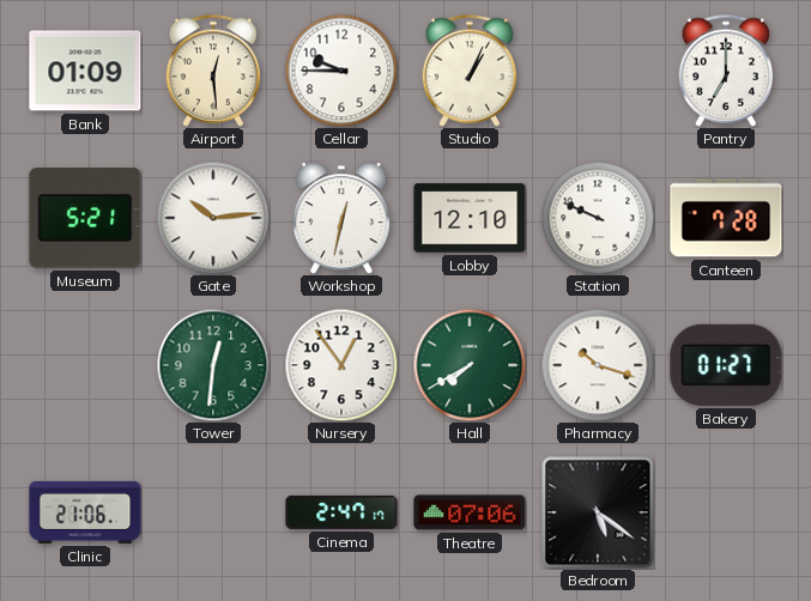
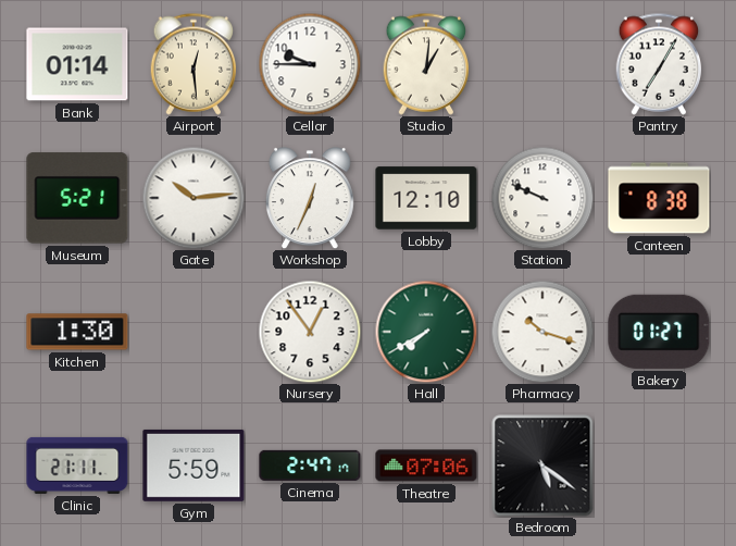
Bank: 01:09 -> 01:14 (77, 64)
Studio: 1:04 -> 1:01 (426, 64)
Pantry: 7:00 -> 7:05 (659, 64)
Workshop: 12:32 -> 12:34 (310, 198)
Canteen: 7:28 -> 8:38 (659, 198)
Kitchen: none -> 1:30 (77, 332)
Tower: 12:31 -> none (213, 365)
Clinic: 21:06 -> 21:11 (77, 466)
Gym: none -> 5:59 (194, 466)
